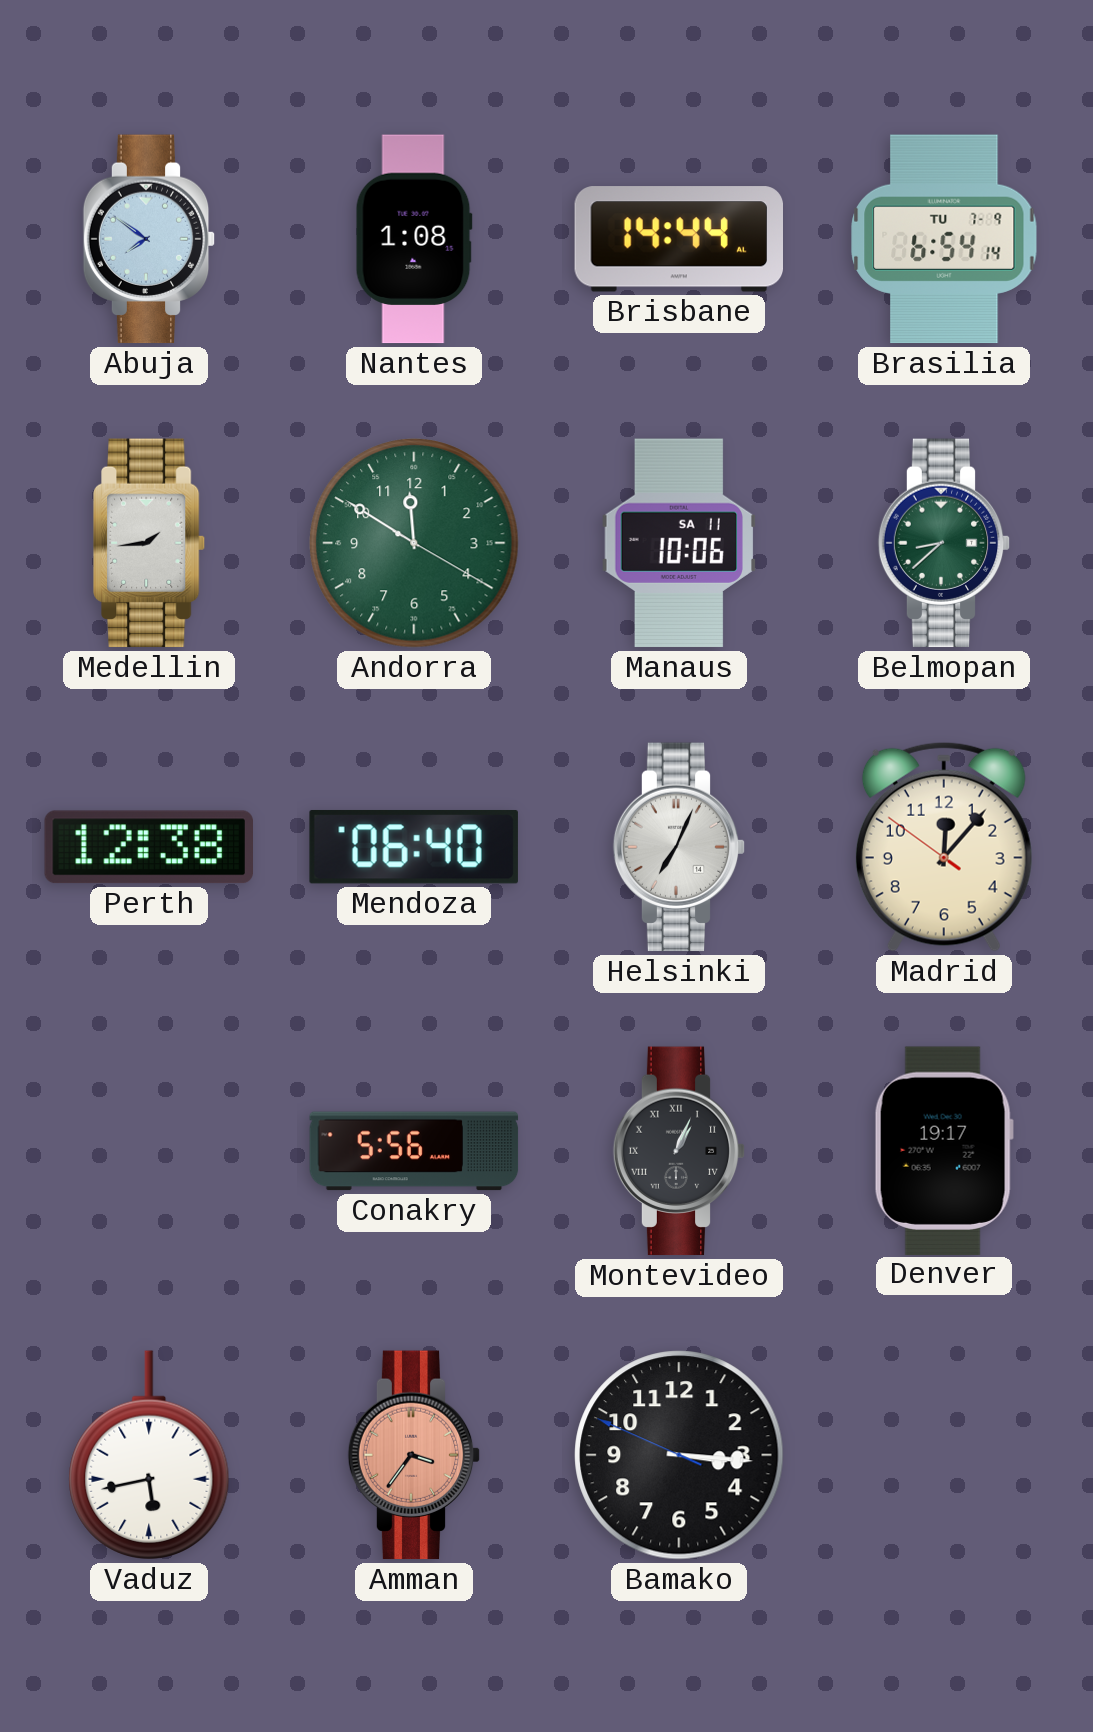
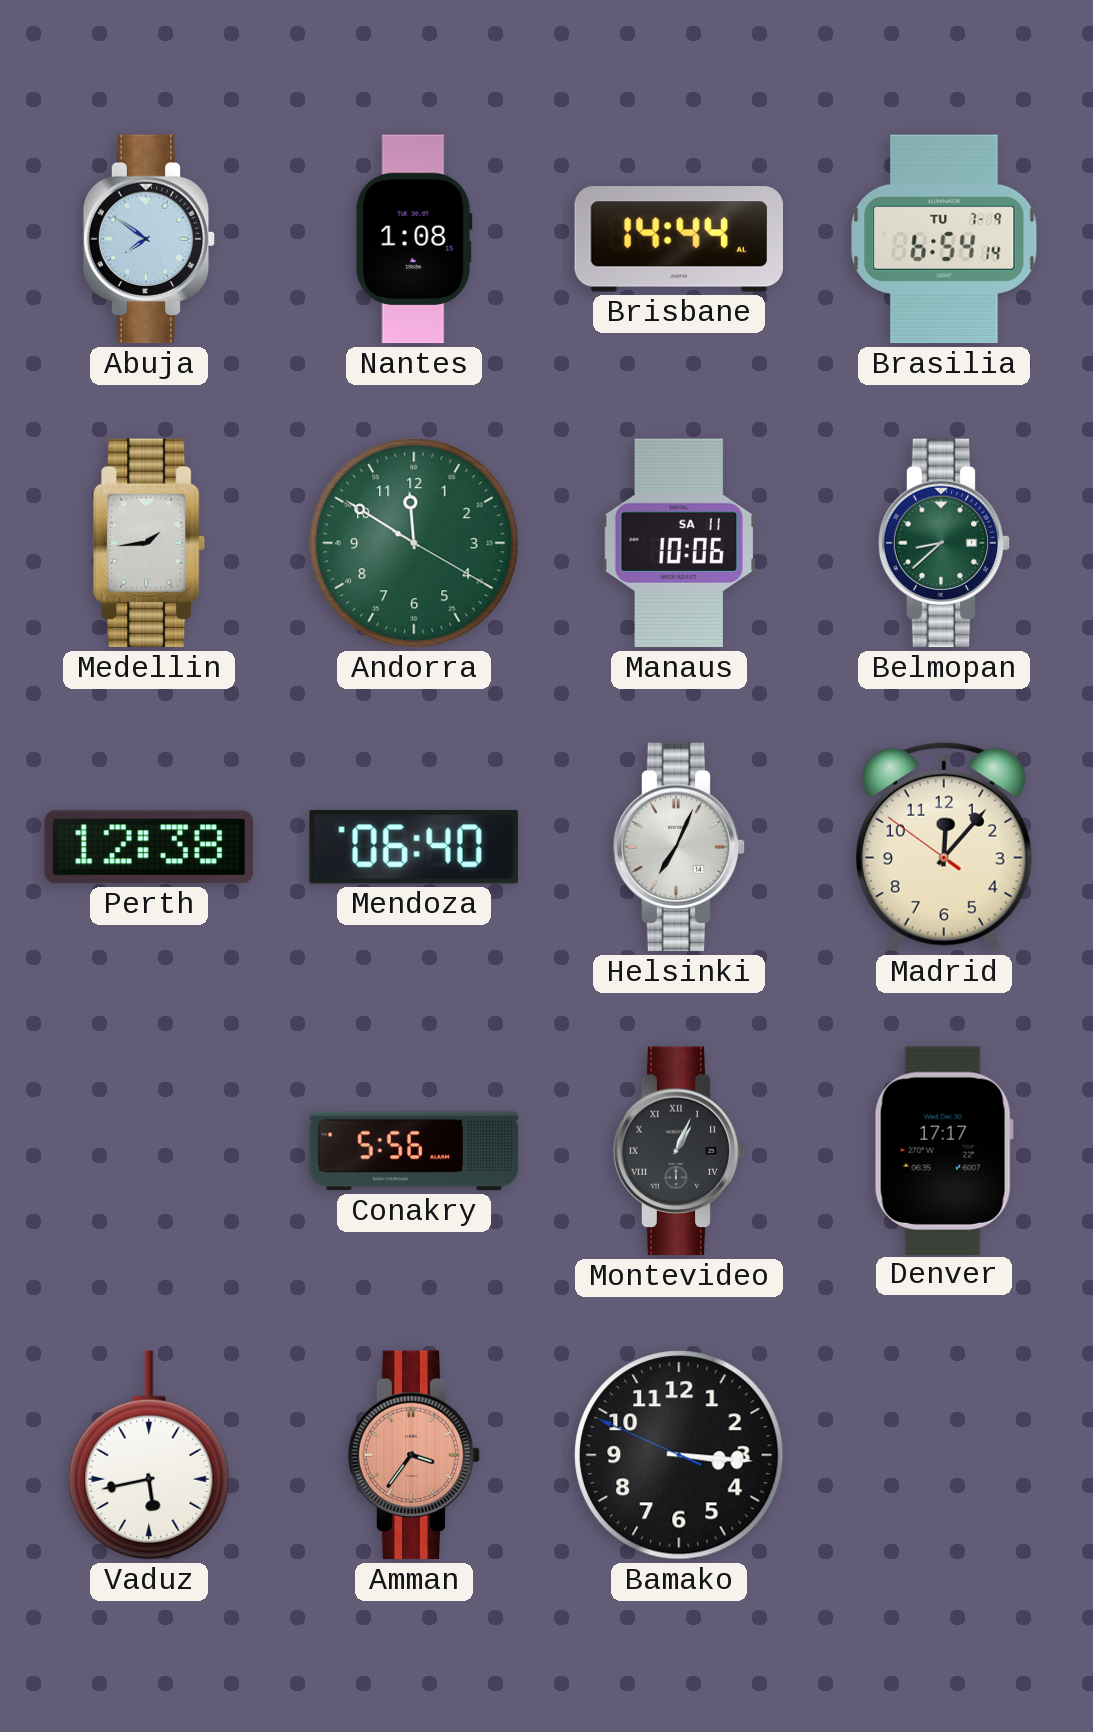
Denver: 19:17 -> 17:17 (944, 1150)
